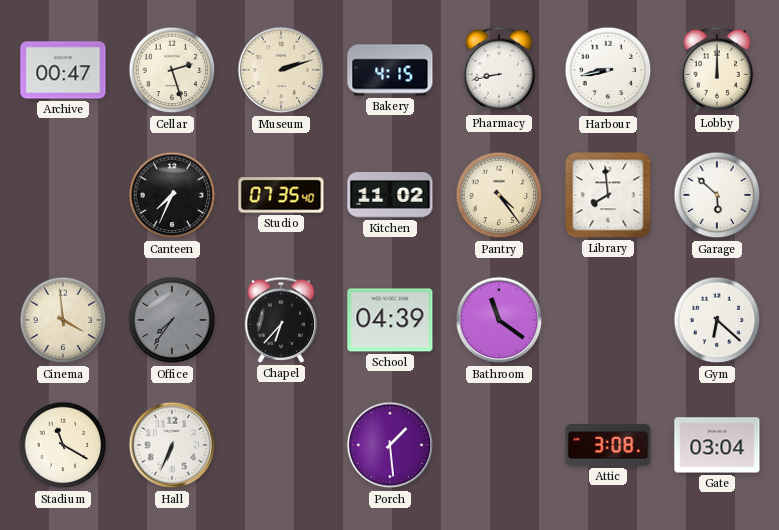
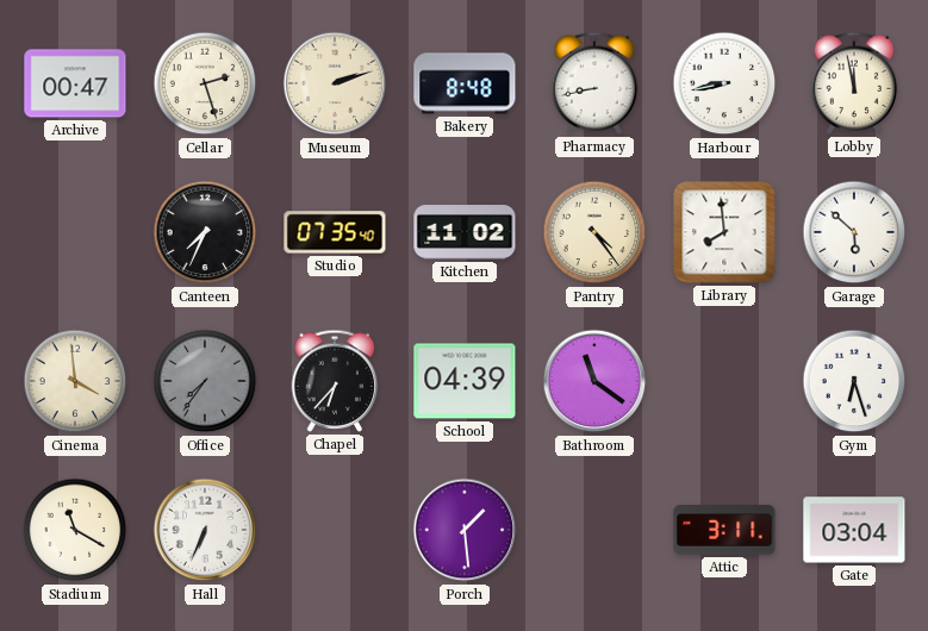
Bakery: 4:15 -> 8:48 (465, 83)
Lobby: 12:00 -> 11:58 (854, 83)
Gym: 6:22 -> 6:27 (854, 381)
Attic: 3:08 -> 3:11 (724, 530)
